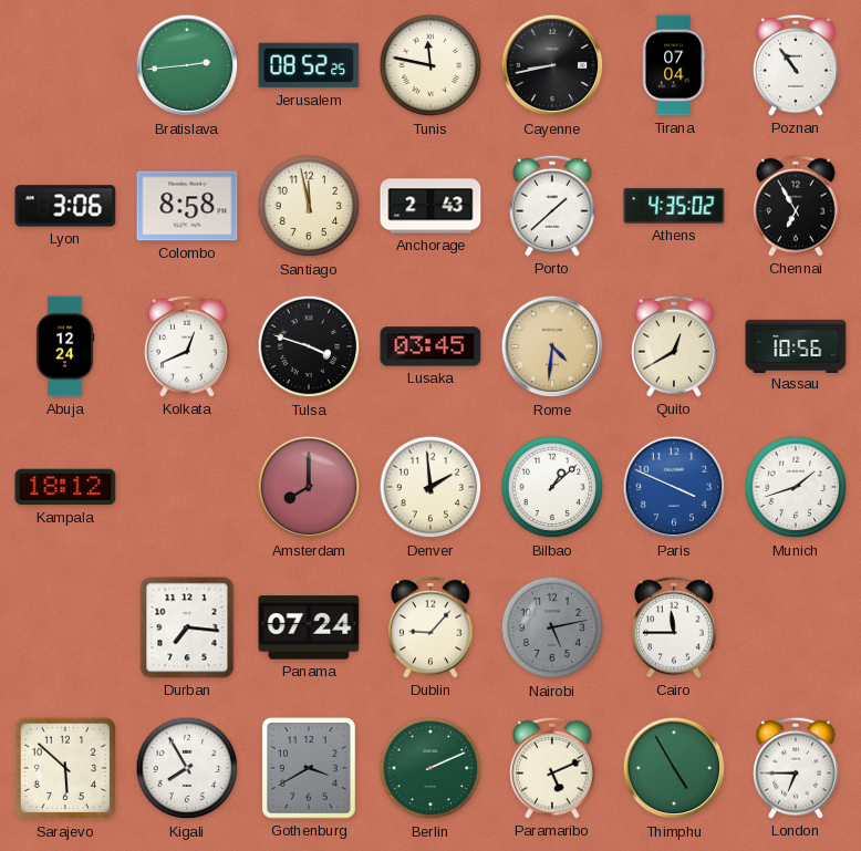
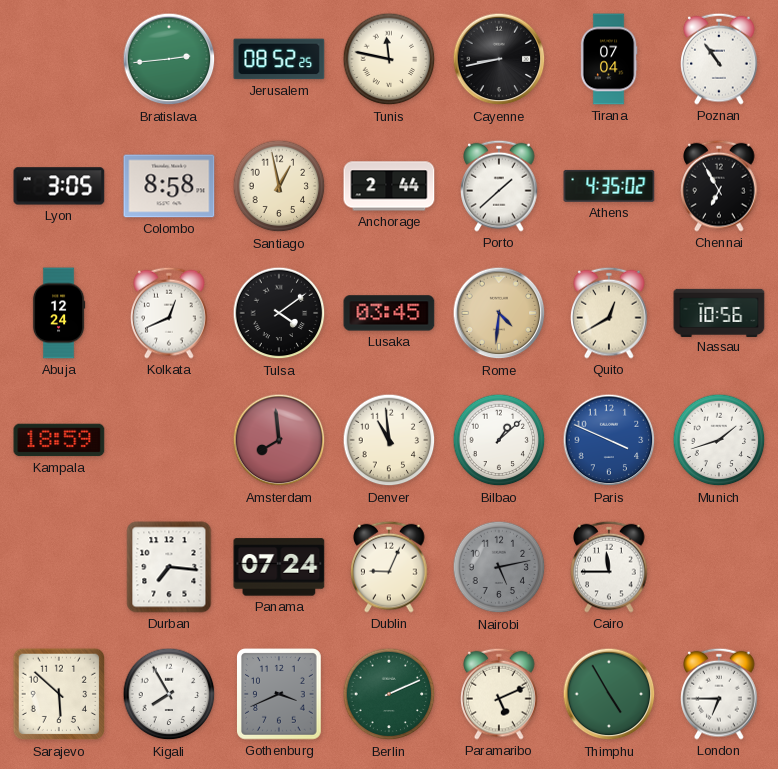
Lyon: 3:06 -> 3:05 (59, 186)
Santiago: 11:58 -> 12:58 (279, 186)
Anchorage: 2:43 -> 2:44 (389, 186)
Tulsa: 3:48 -> 4:09 (279, 313)
Kampala: 18:12 -> 18:59 (59, 440)
Amsterdam: 8:00 -> 7:59 (279, 440)
Denver: 1:59 -> 10:59 (389, 440)
Dublin: 9:07 -> 9:04 (389, 567)
Gothenburg: 3:40 -> 3:41 (279, 694)
